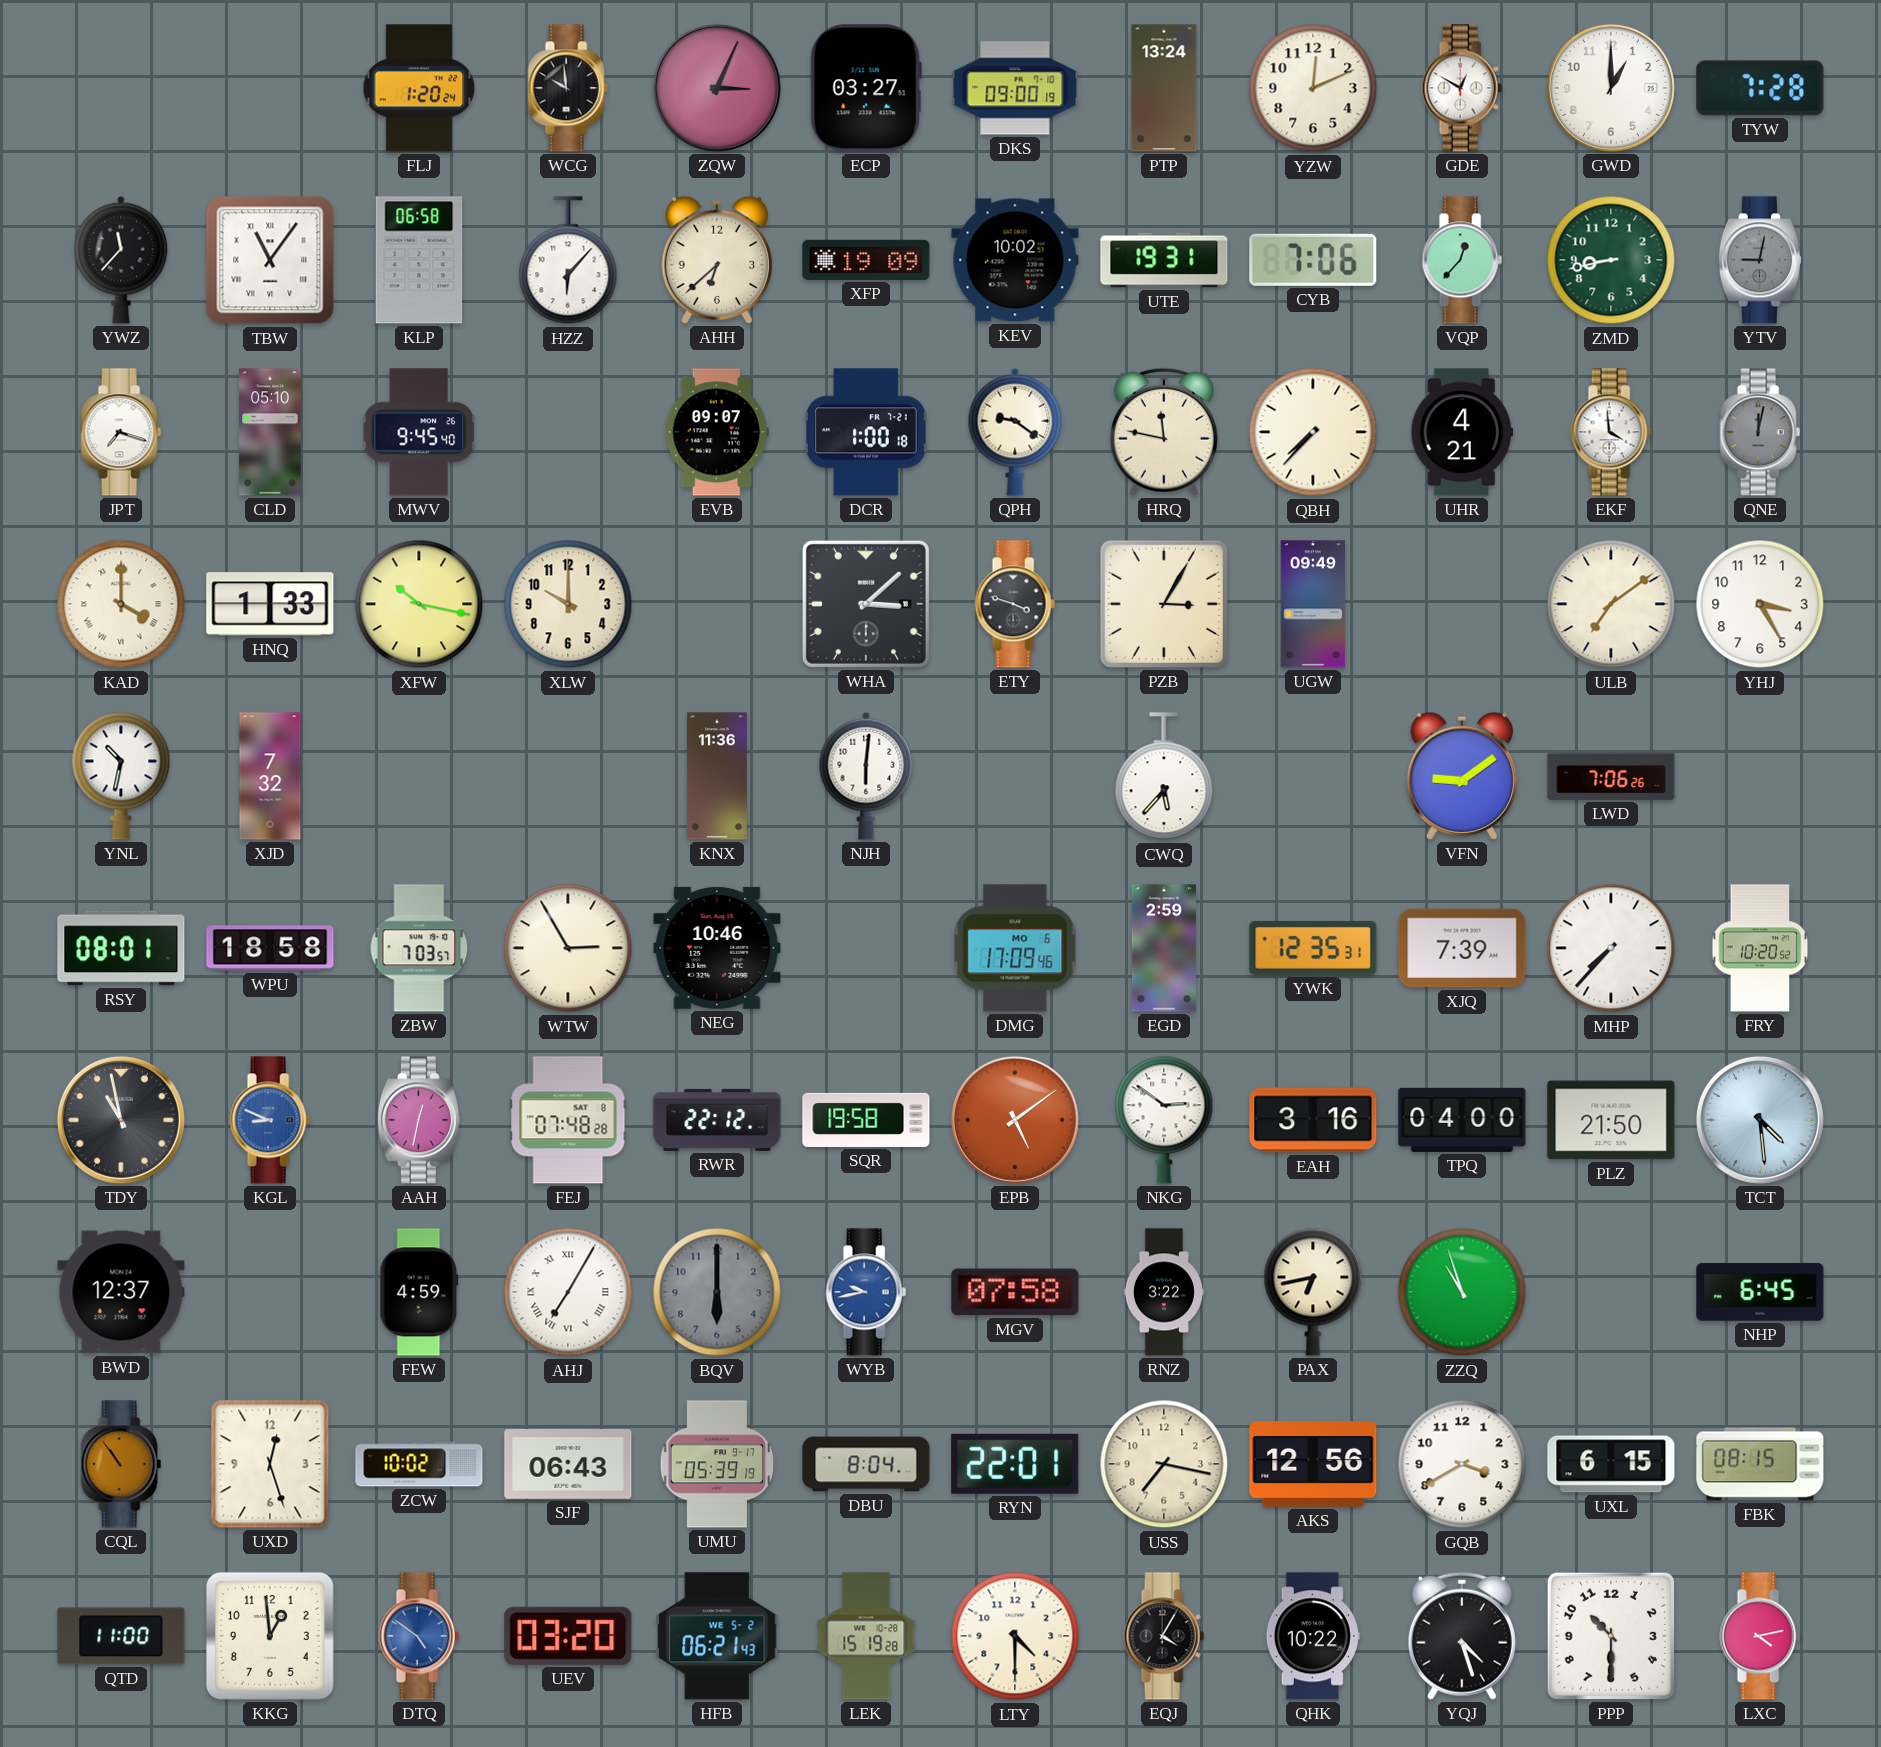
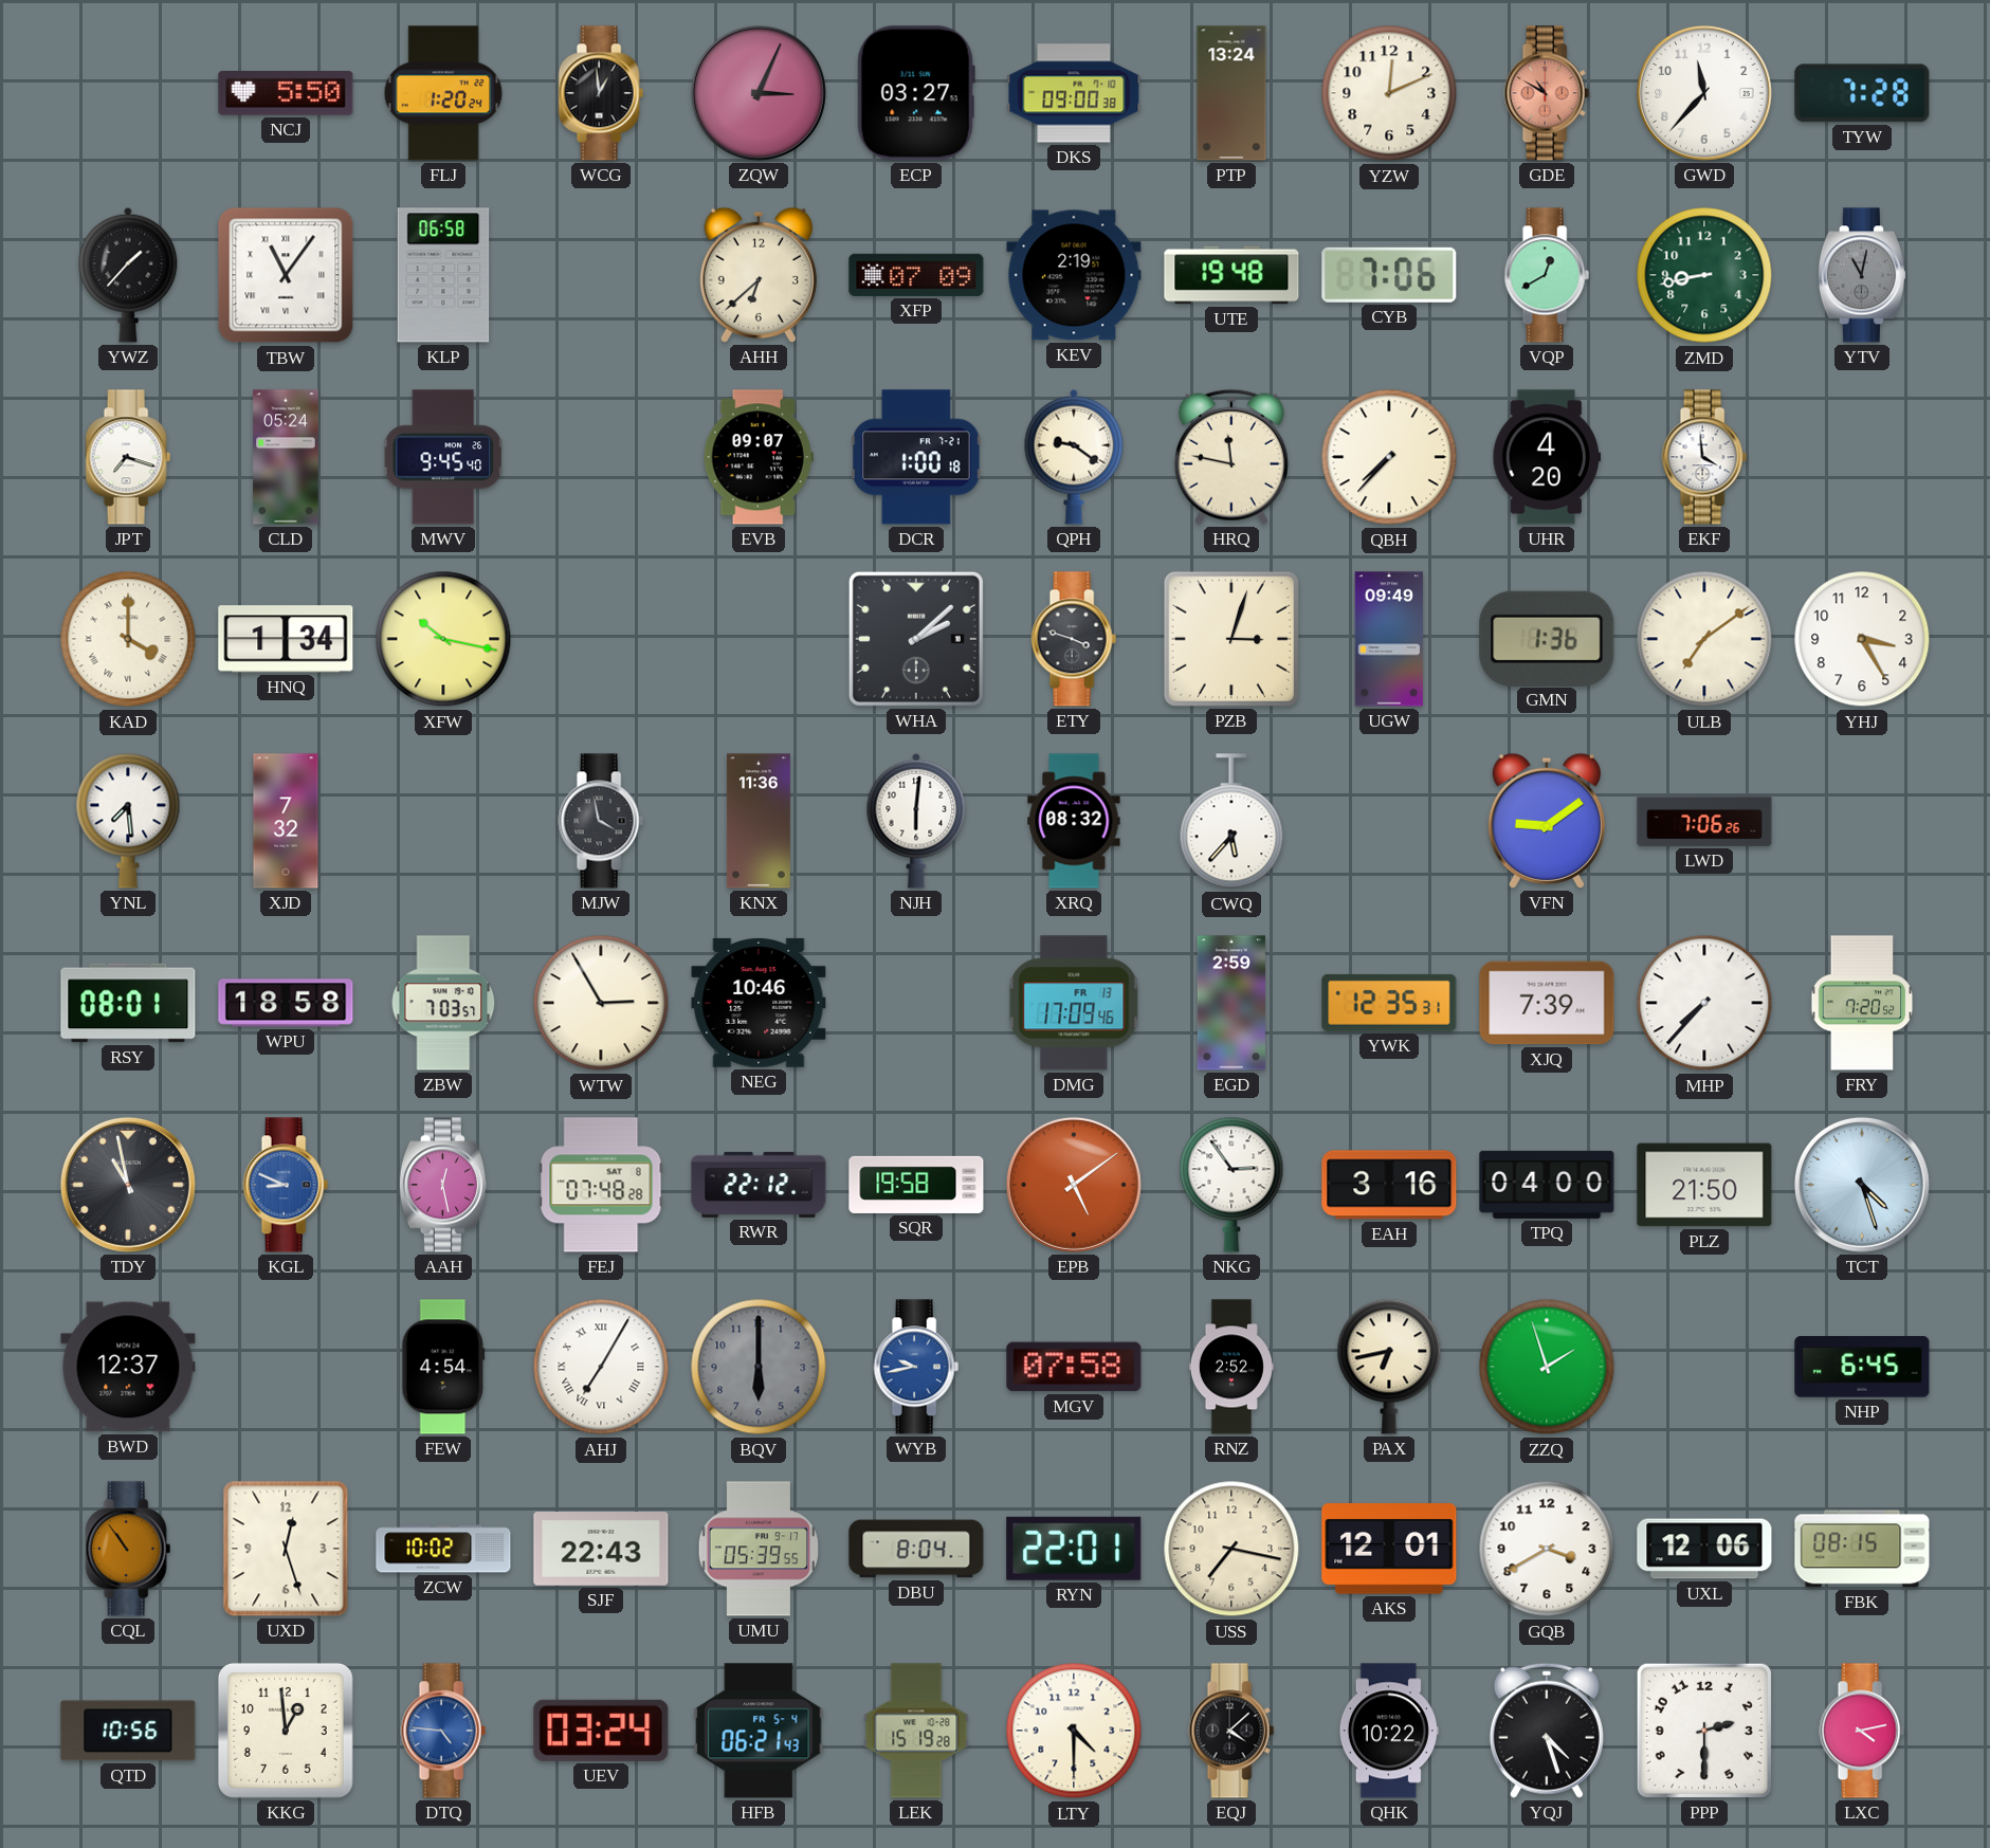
NCJ: none -> 5:50 (286, 94)
WCG: 9:59 -> 12:59 (601, 93)
DKS: 09:00:19 -> 09:00:38 (1074, 93)
GDE: 12:50 -> 10:50 (1547, 93)
GDE dial: white -> salmon (1547, 93)
GWD: 1:00 -> 11:37 (1704, 93)
YWZ: 11:37 -> 1:37 (128, 275)
HZZ: 6:07 -> none (568, 261)
XFP: 19:09 -> 07:09 (916, 275)
KEV: 10:02 -> 2:19 (1074, 275)
UTE: 19:31 -> 19:48 (1231, 275)
VQP: 12:37 -> 12:40 (1547, 275)
YTV: 9:02 -> 11:02 (1862, 275)
CLD: 05:10 -> 05:24 (286, 457)
UHR: 4:21 -> 4:20 (1547, 457)
QNE: 12:02 -> none (1760, 432)
HNQ: 1:33 -> 1:34 (286, 639)
XLW: 10:00 -> none (568, 604)
WHA: 3:08 -> 2:08 (916, 639)
PZB: 3:05 -> 3:03 (1231, 639)
GMN: none -> 1:36 (1547, 638)
YNL: 10:32 -> 7:29 (128, 821)
MJW: none -> 3:58 (601, 821)
XRQ: none -> 08:32 (1074, 821)
DMG date: MO 6 -> FR 13 (1074, 1003)
FRY: 10:20 -> 7:20 (1862, 1003)
AAH: 12:32 -> 12:28 (443, 1185)
NKG: 2:51 -> 2:54 (1231, 1185)
TCT: 4:29 -> 4:27 (1862, 1185)
FEW: 4:59 -> 4:54 (443, 1367)
RNZ: 3:22 -> 2:52 (1231, 1367)
ZZQ: 10:57 -> 1:57 (1547, 1367)
SJF: 06:43 -> 22:43 (601, 1550)
UMU: 05:39:19 -> 05:39:55 (759, 1549)
AKS: 12:56 -> 12:01 (1389, 1549)
UXL: 6:15 -> 12:06 (1704, 1549)
QTD: 11:00 -> 10:56 (128, 1731)
DTQ: 4:51 -> 4:46 (443, 1731)
UEV: 03:20 -> 03:24 (601, 1731)
HFB date: WE 5-2 -> FR 5-4 (759, 1731)
EQJ: 4:05 -> 4:08 (1231, 1731)
PPP: 10:30 -> 2:30 (1704, 1731)
